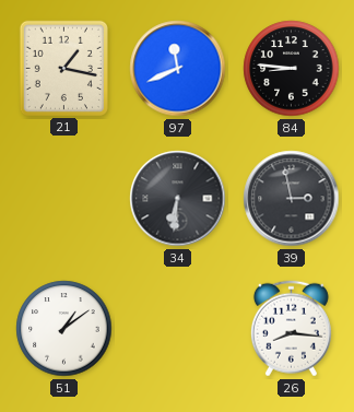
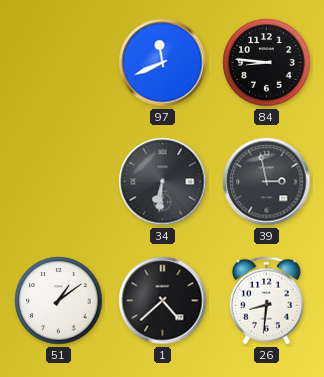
21: 1:17 -> none (63, 68)
1: none -> 4:38 (163, 301)
26: 8:16 -> 8:31 (266, 301)
